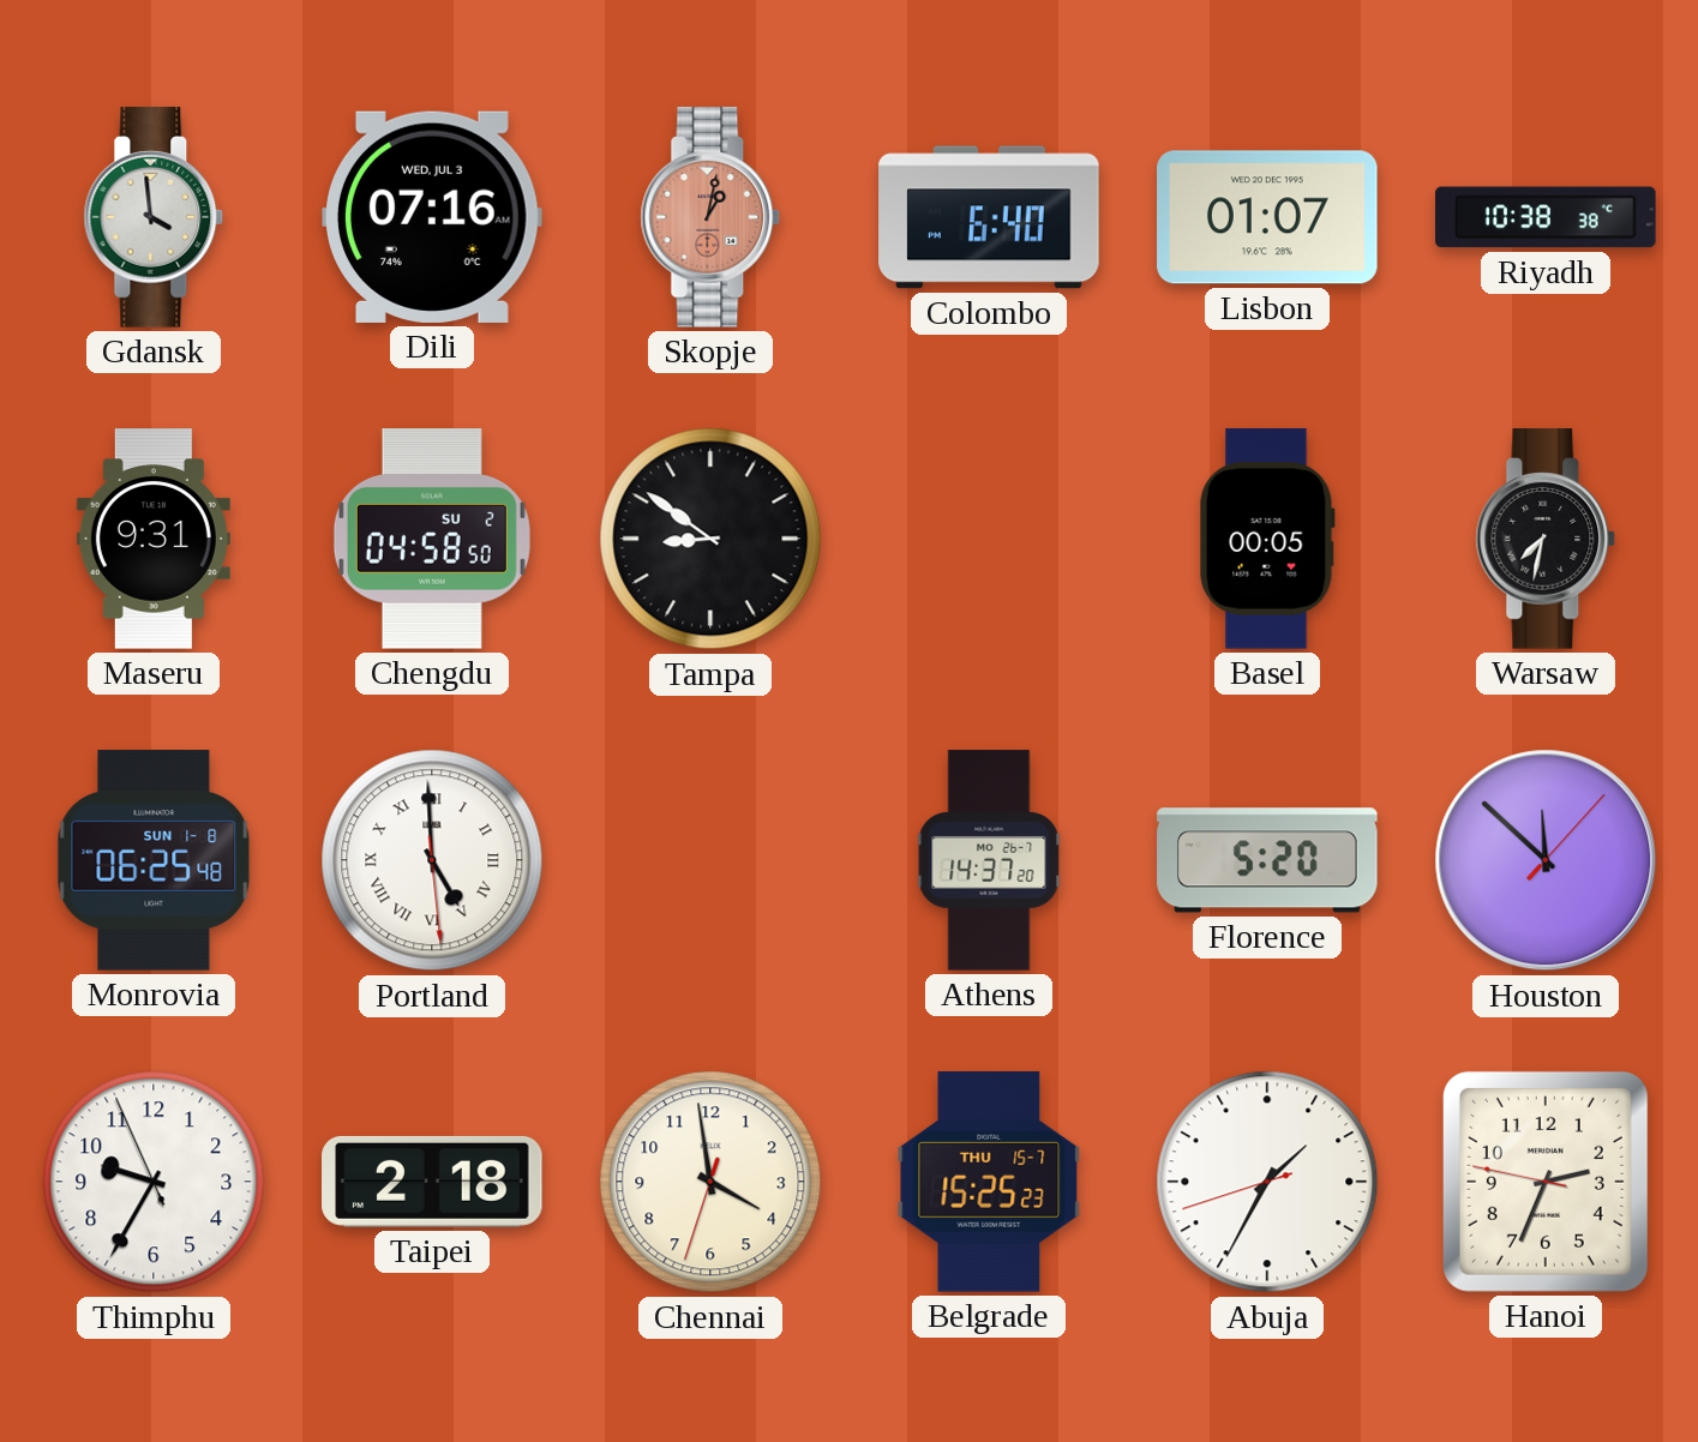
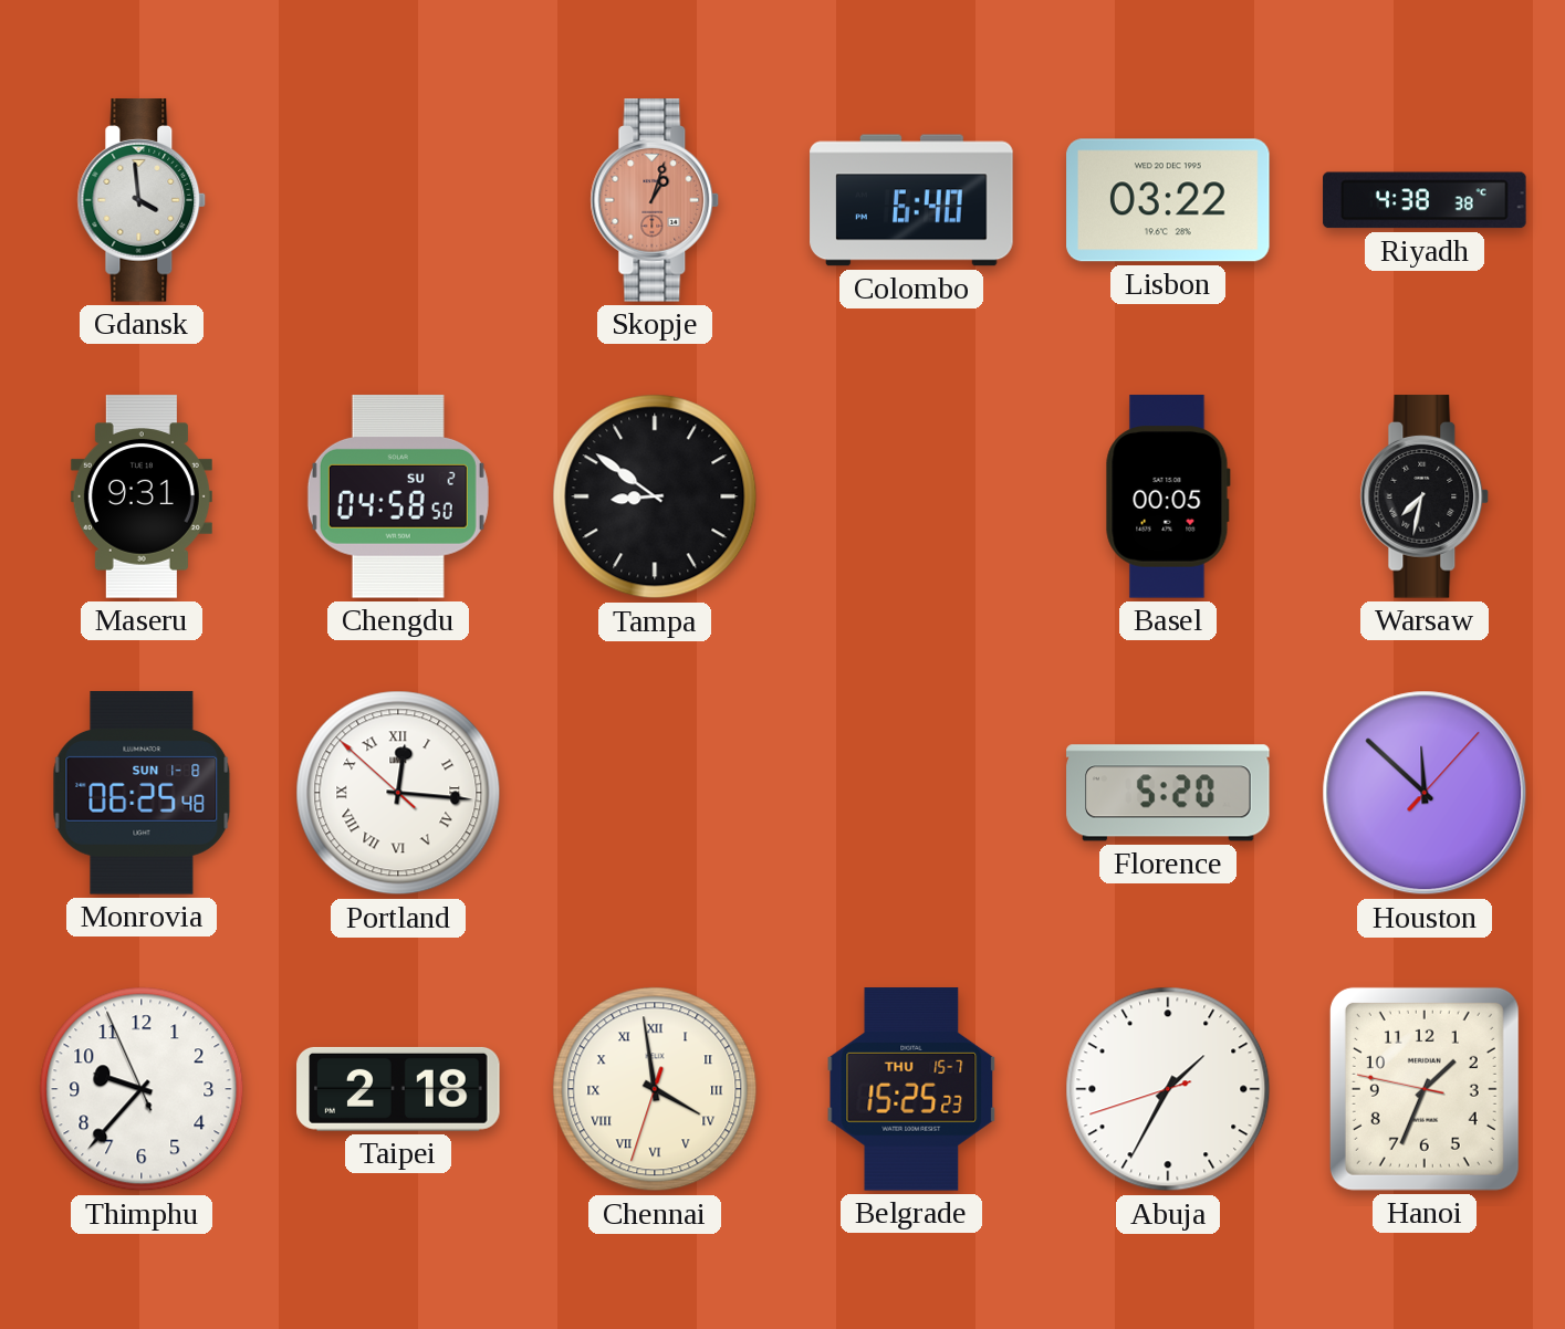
Dili: 07:16 -> none (433, 217)
Skopje: 1:02 -> 1:03 (655, 200)
Lisbon: 01:07 -> 03:22 (1168, 200)
Riyadh: 10:38 -> 4:38 (1425, 200)
Portland: 4:59 -> 12:15 (398, 793)
Athens: 14:37 -> none (989, 860)
Thimphu: 9:34 -> 9:36 (142, 1089)
Chennai numerals: Arabic -> Roman (655, 1089)
Hanoi: 2:33 -> 1:33 (1425, 1089)
